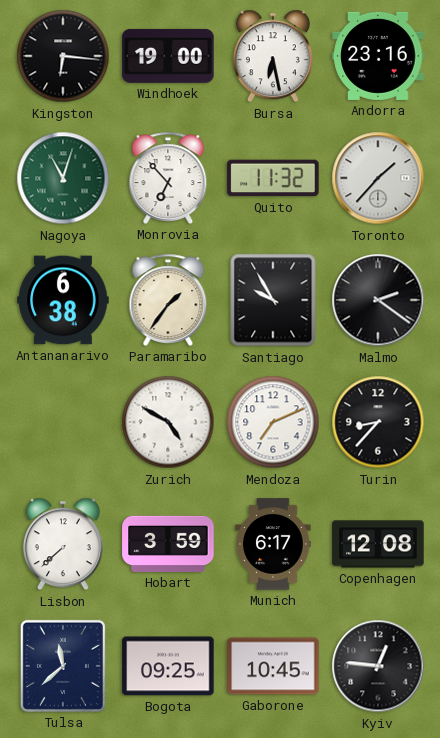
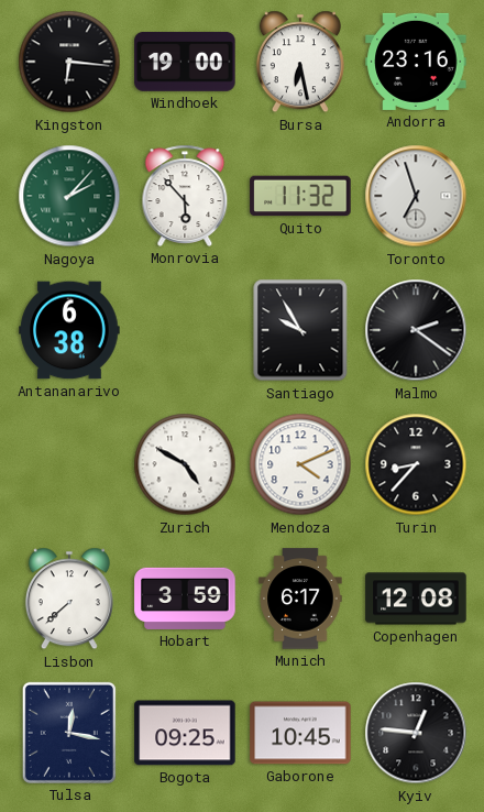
Nagoya: 11:03 -> 2:07 (69, 196)
Monrovia: 6:53 -> 5:53 (185, 196)
Toronto: 1:37 -> 6:57 (416, 196)
Paramaribo: 1:36 -> none (168, 300)
Mendoza: 7:11 -> 4:11 (300, 464)
Tulsa: 11:38 -> 12:17 (69, 733)
